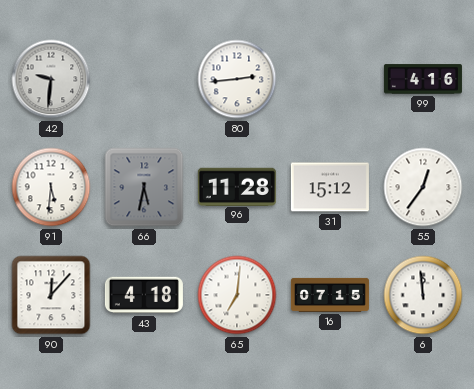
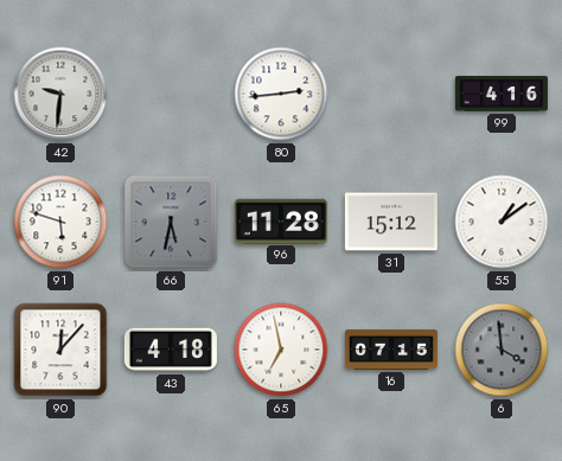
91: 5:31 -> 5:48 (60, 222)
55: 12:36 -> 1:09 (502, 222)
65: 7:01 -> 6:58 (281, 350)
6: 11:59 -> 3:59 (502, 350)
6 dial: white -> grey (502, 350)
